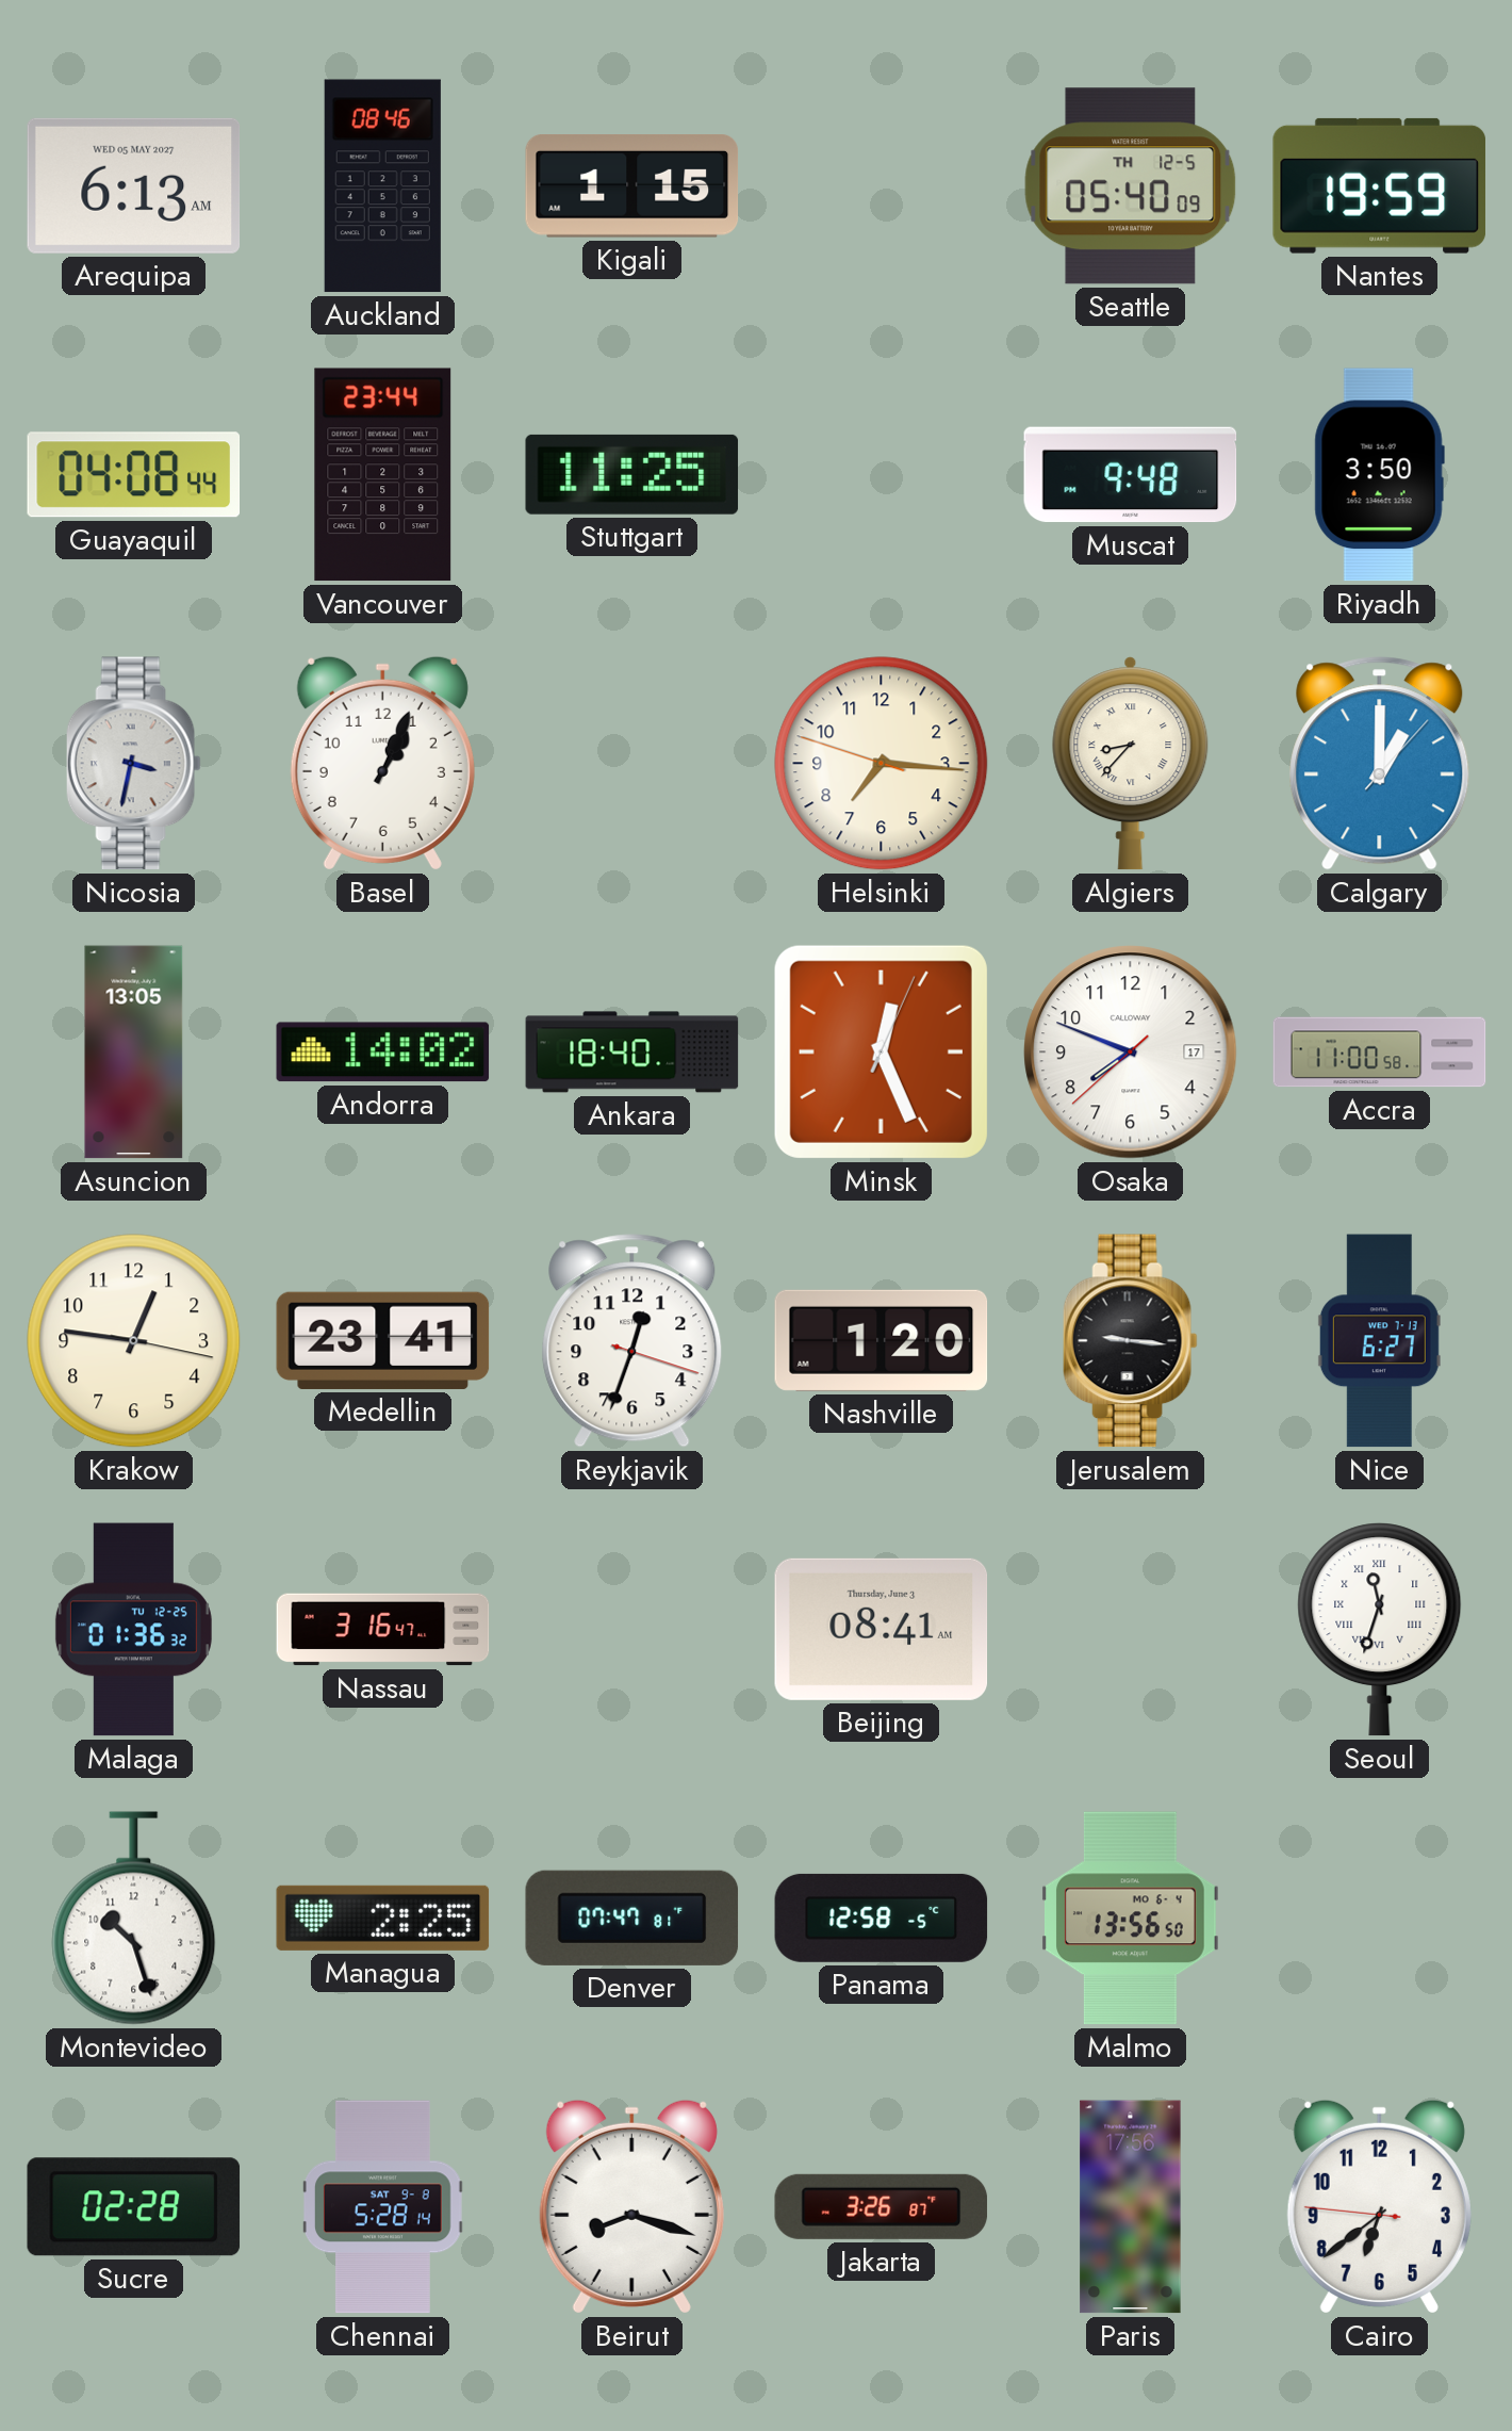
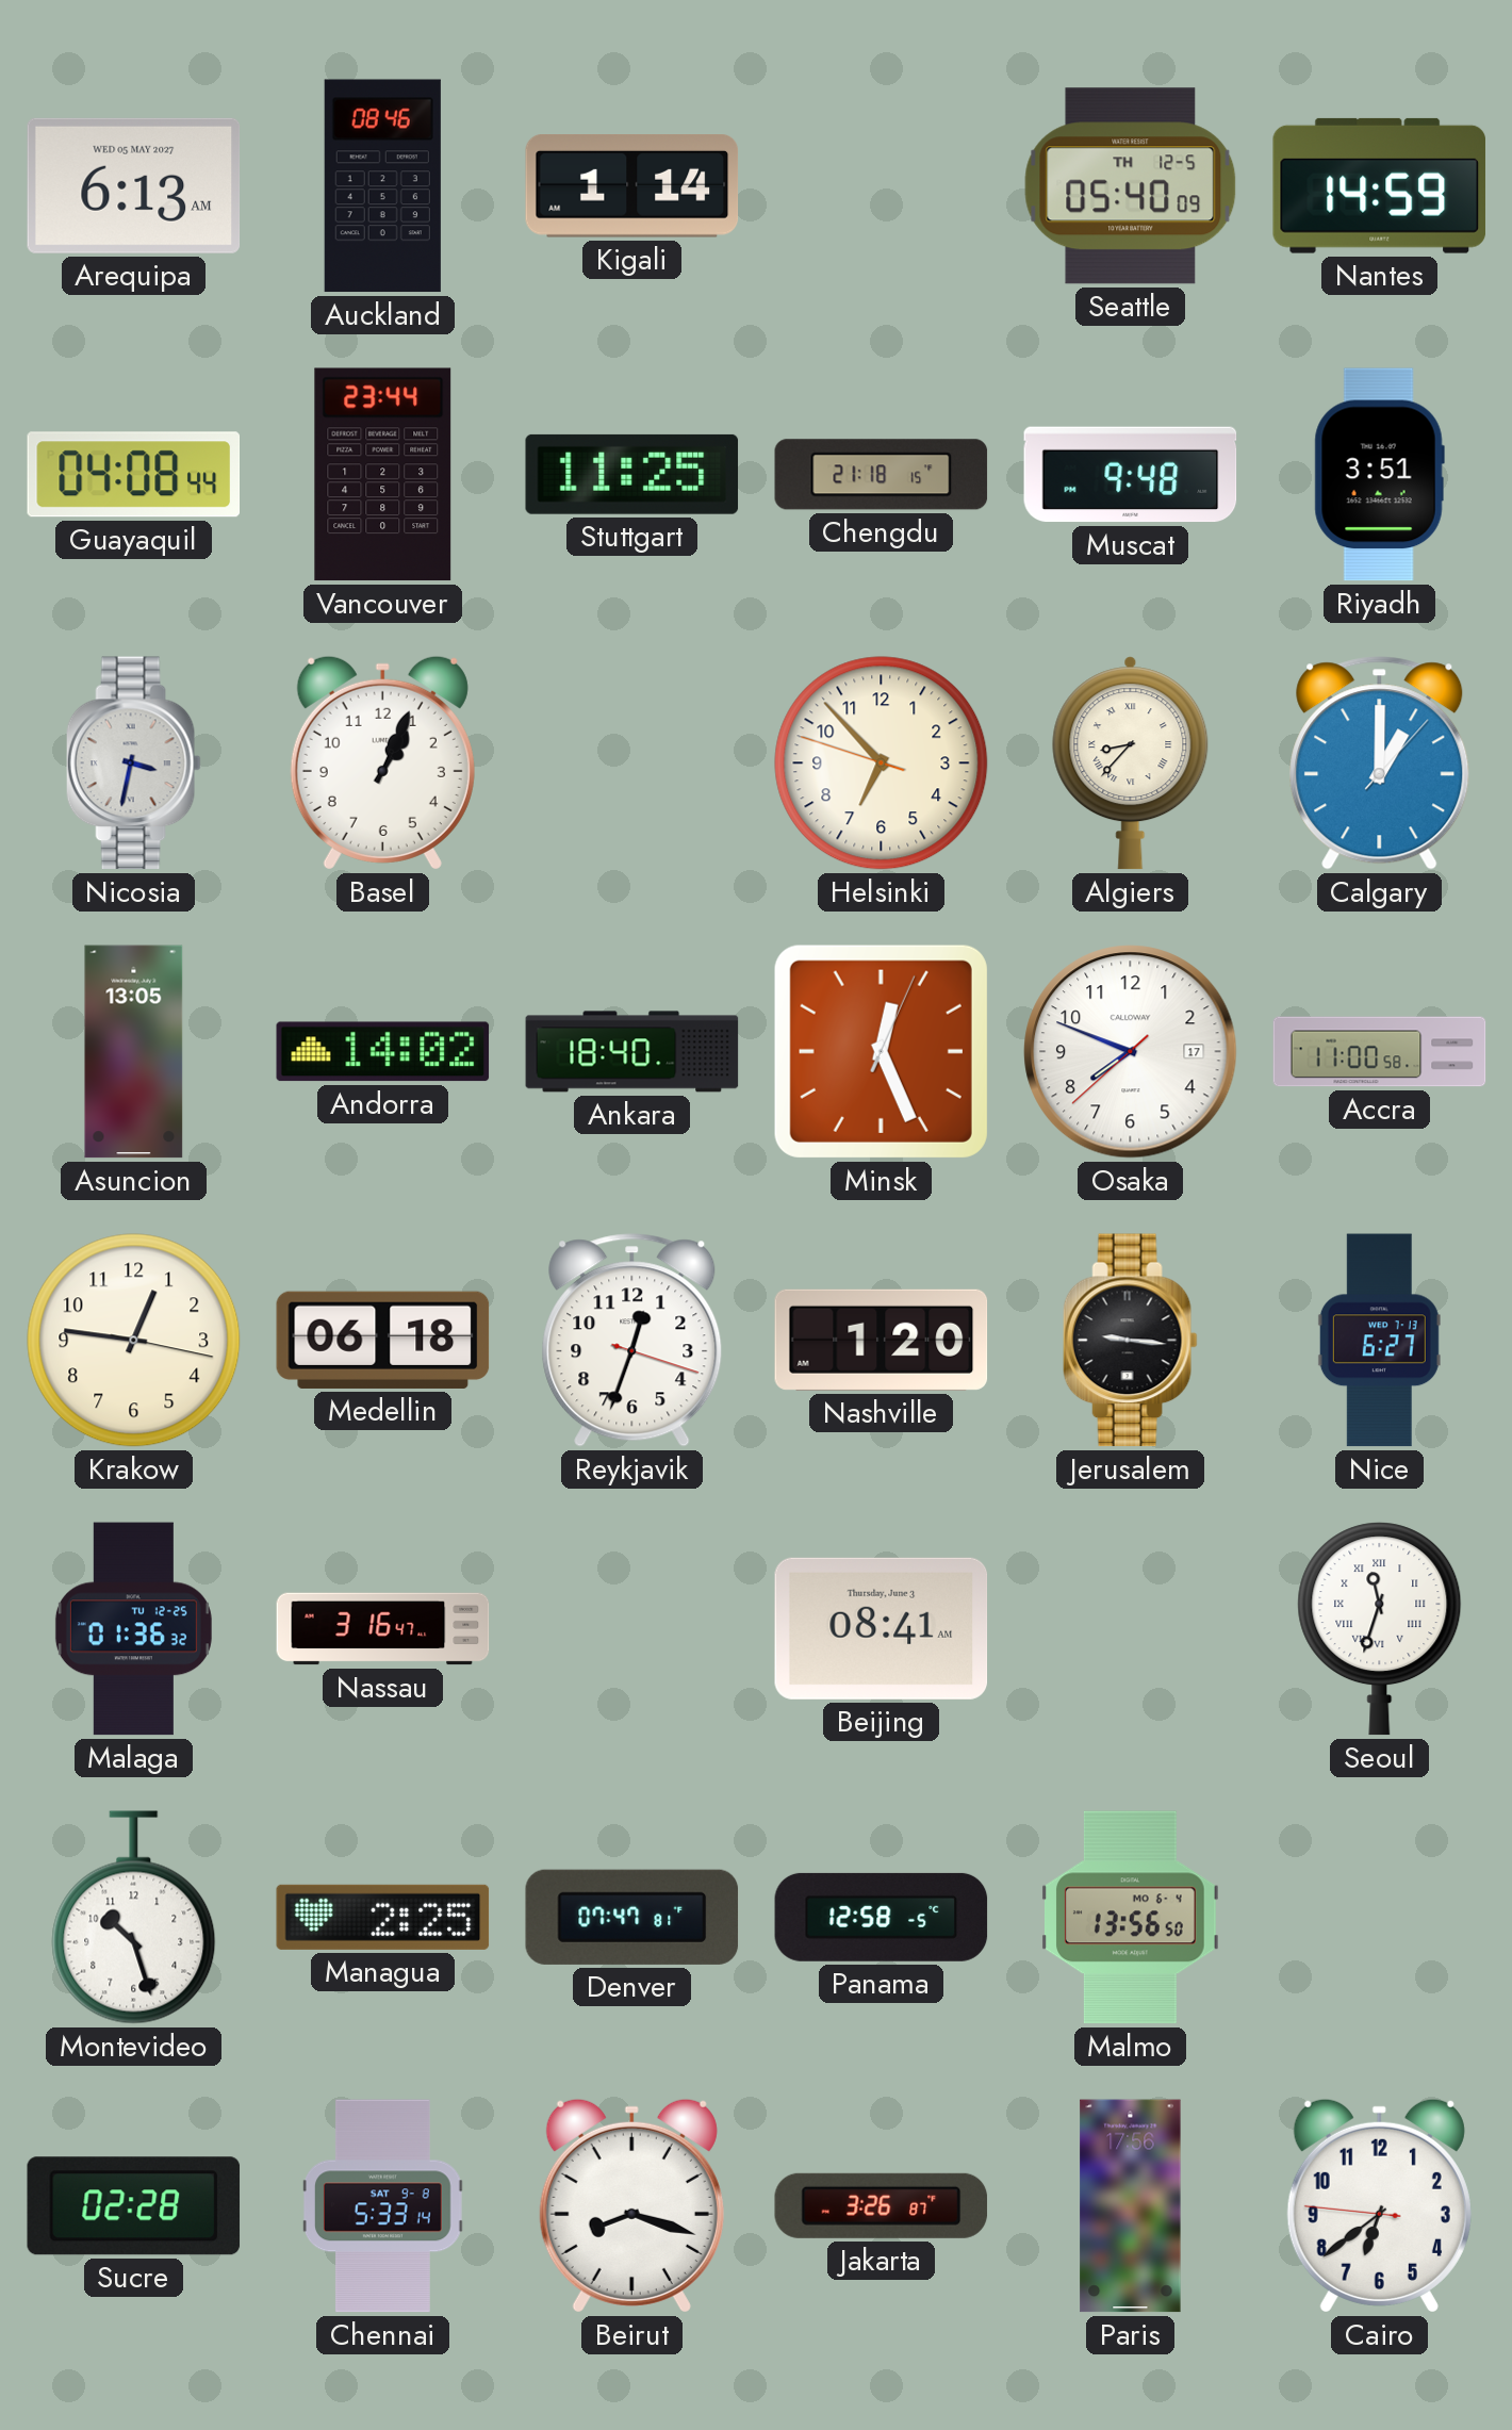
Kigali: 1:15 -> 1:14 (632, 186)
Nantes: 19:59 -> 14:59 (1379, 185)
Chengdu: none -> 21:18 (882, 475)
Riyadh: 3:50 -> 3:51 (1379, 475)
Helsinki: 7:15 -> 6:52 (882, 764)
Medellin: 23:41 -> 06:18 (383, 1340)
Chennai: 5:28 -> 5:33 (382, 2206)
